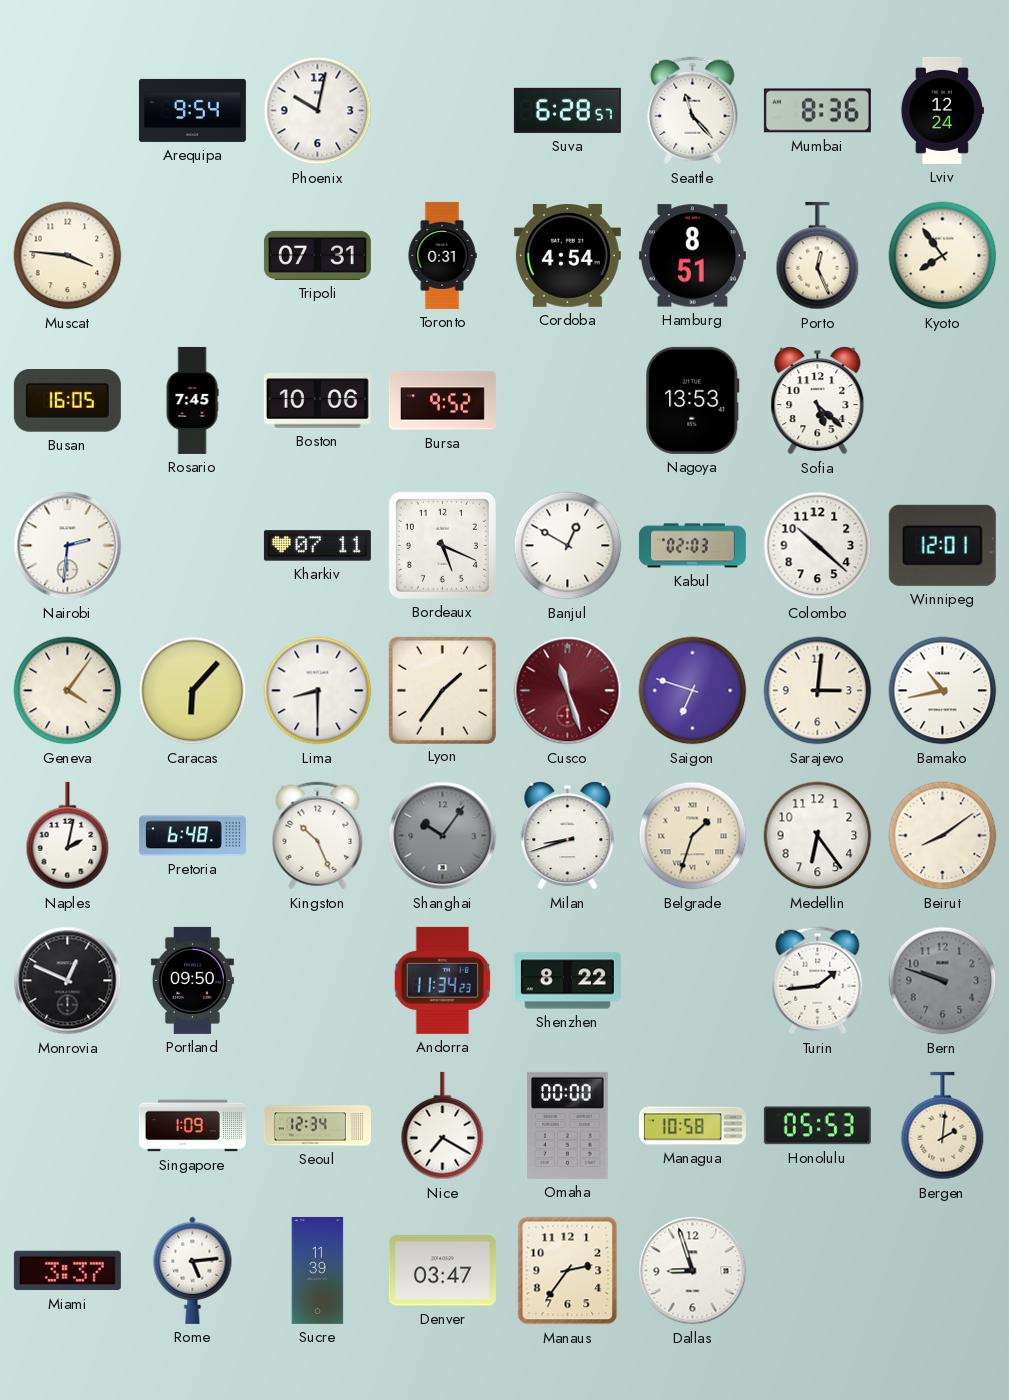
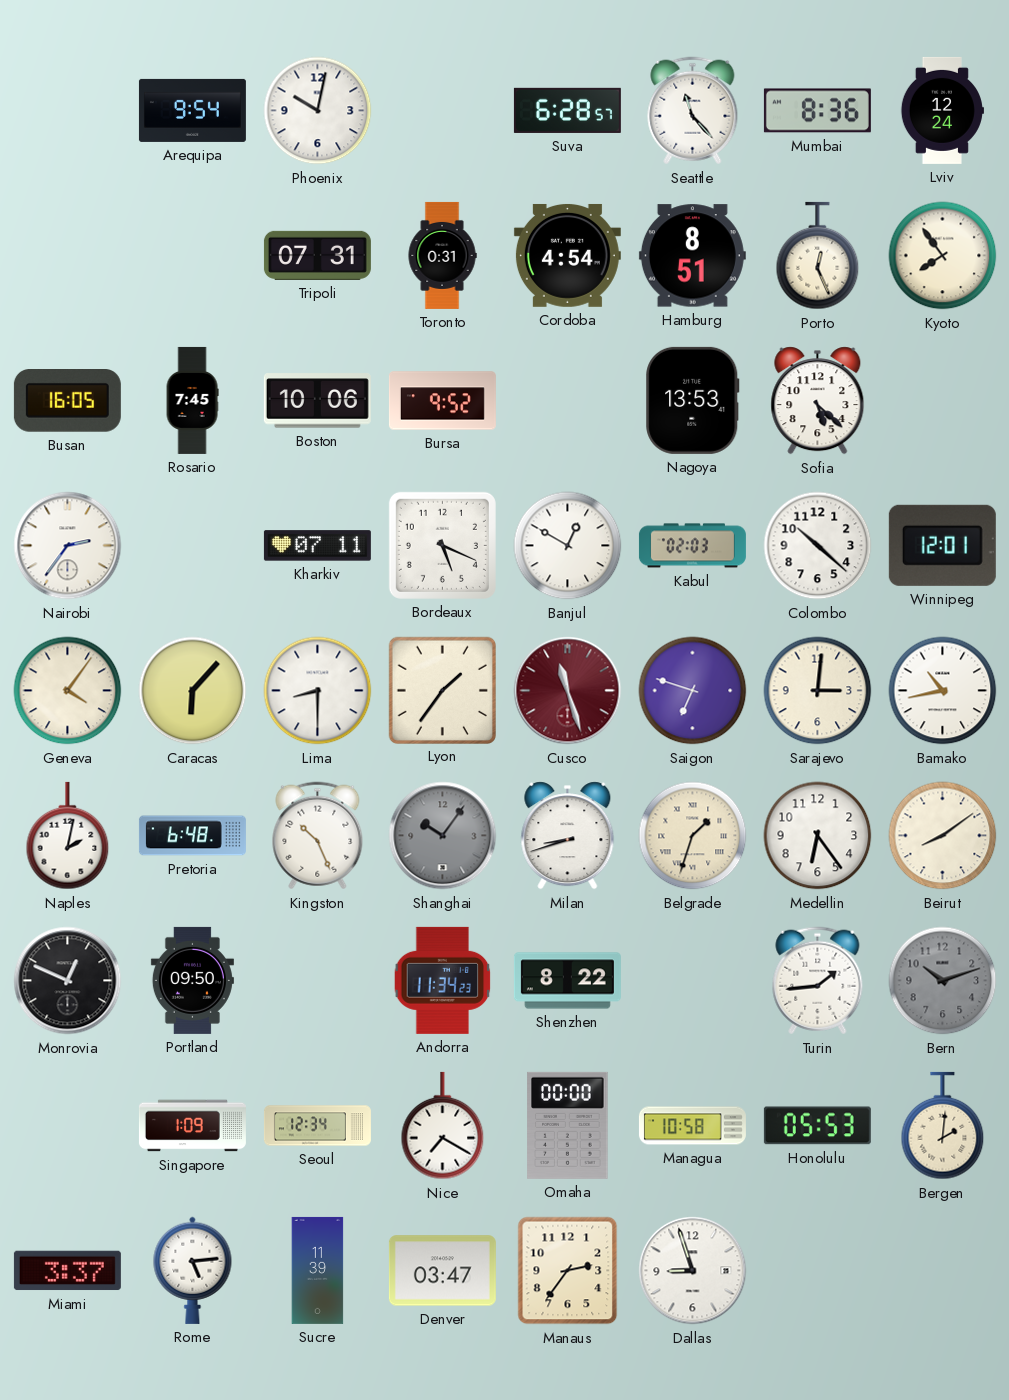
Muscat: 3:46 -> none (68, 256)
Nairobi: 2:31 -> 2:36 (68, 546)
Bern: 9:48 -> 10:12 (943, 981)
